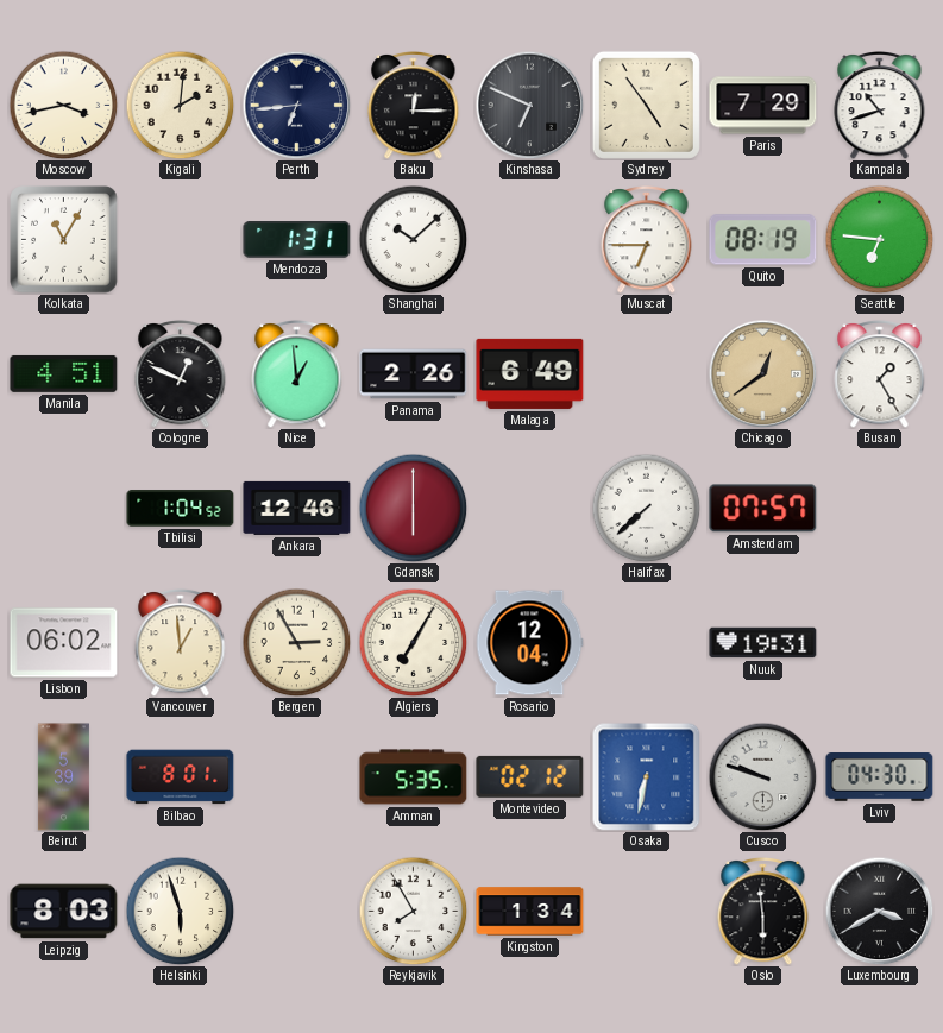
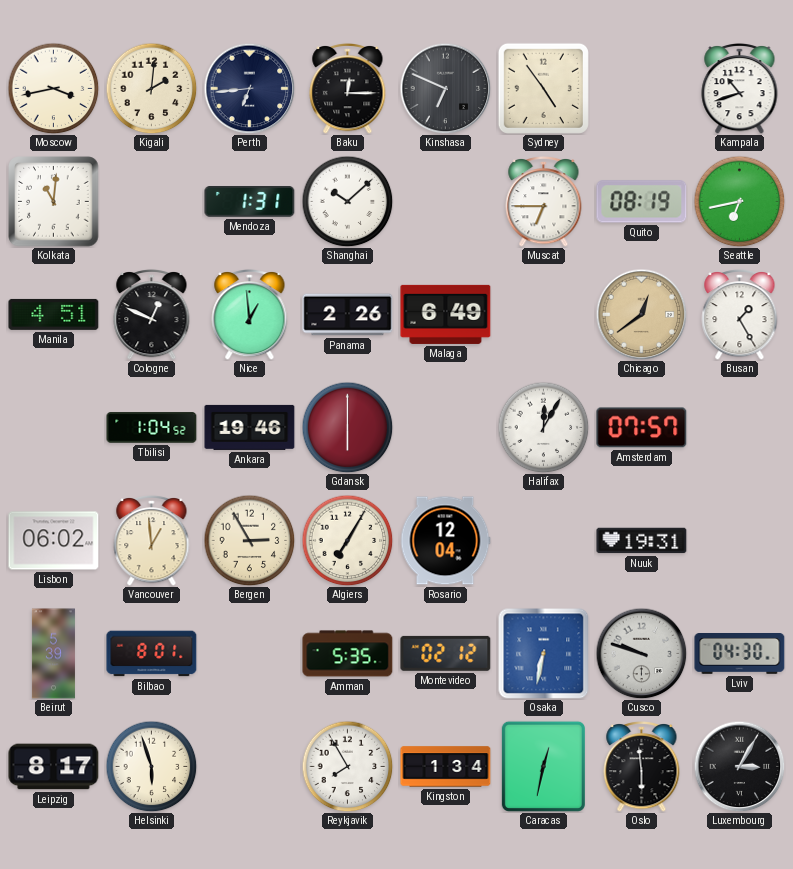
Paris: 7:29 -> none (763, 106)
Kolkata: 11:05 -> 11:01 (54, 202)
Seattle: 6:46 -> 6:43 (739, 201)
Ankara: 12:46 -> 19:46 (250, 427)
Halifax: 7:38 -> 12:05 (543, 427)
Leipzig: 8:03 -> 8:17 (54, 767)
Caracas: none -> 12:32 (543, 766)
Luxembourg: 3:40 -> 3:05 (739, 766)
